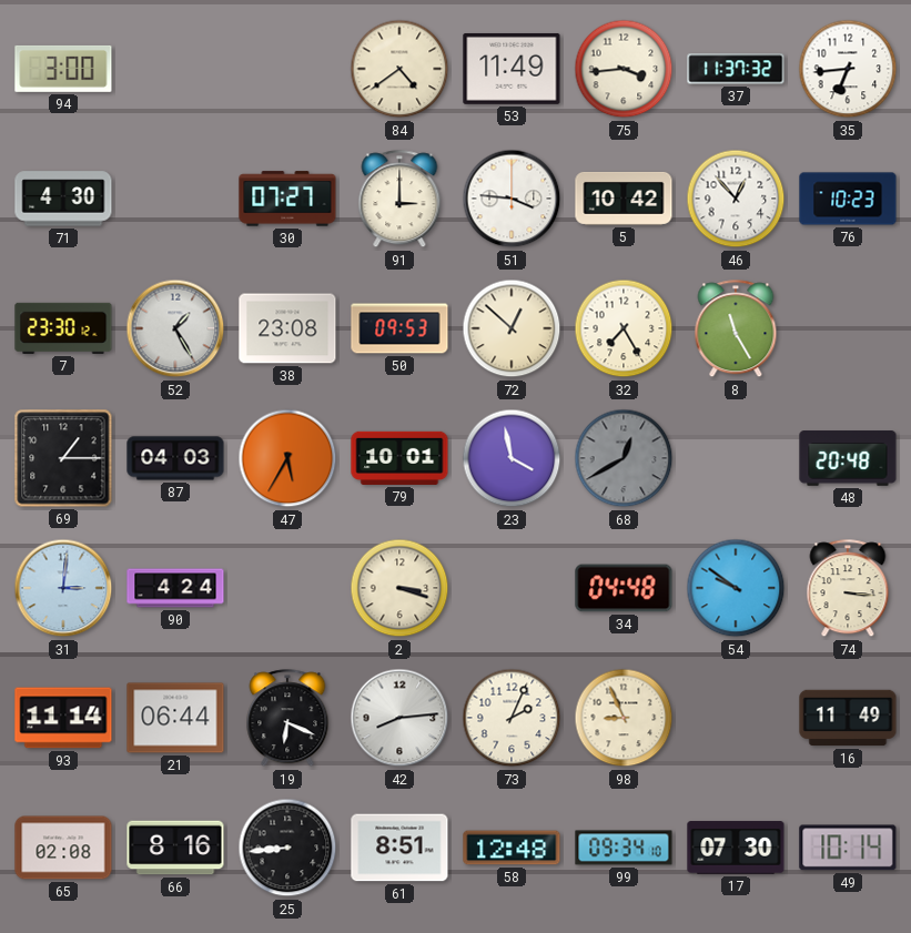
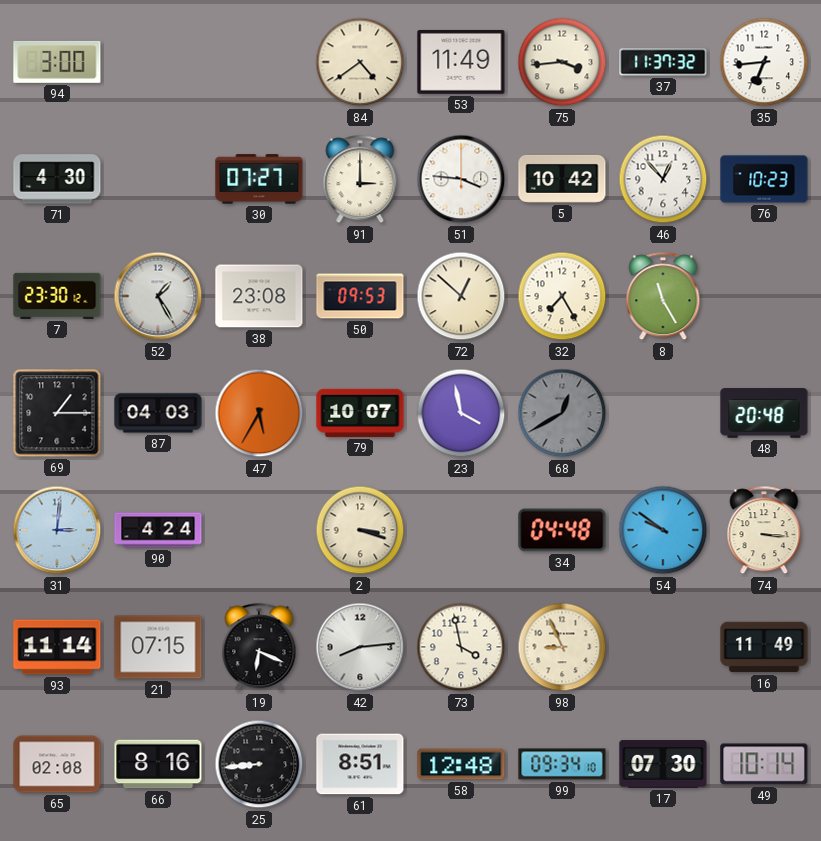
79: 10:01 -> 10:07 (360, 413)
21: 06:44 -> 07:15 (158, 647)
73: 2:04 -> 3:58 (461, 647)
